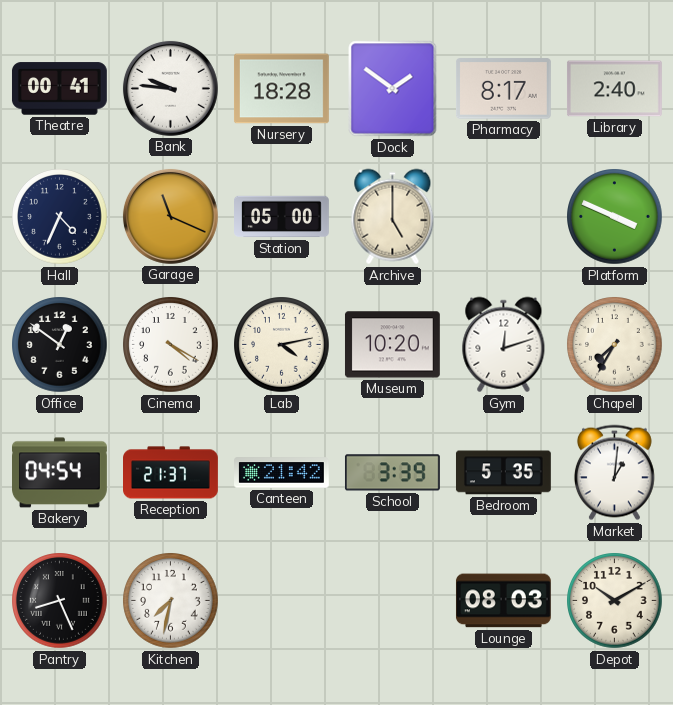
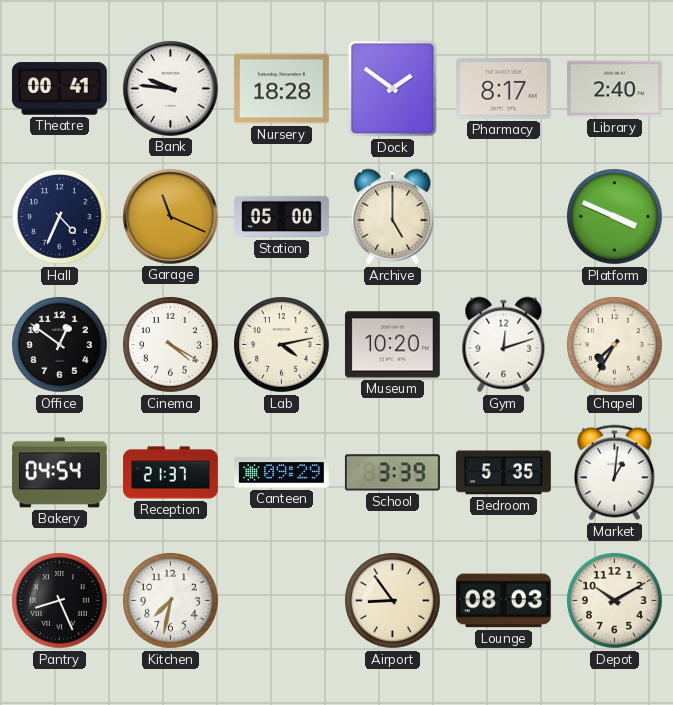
Canteen: 21:42 -> 09:29 (282, 473)
Airport: none -> 8:54 (393, 601)
